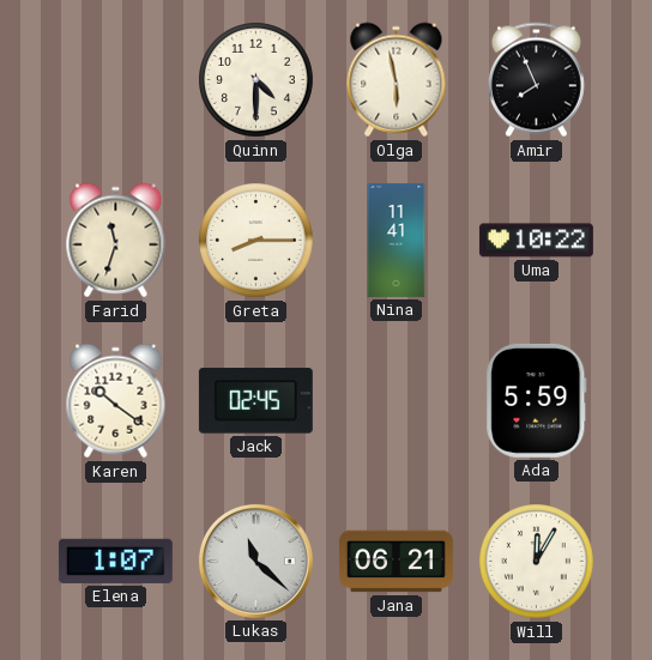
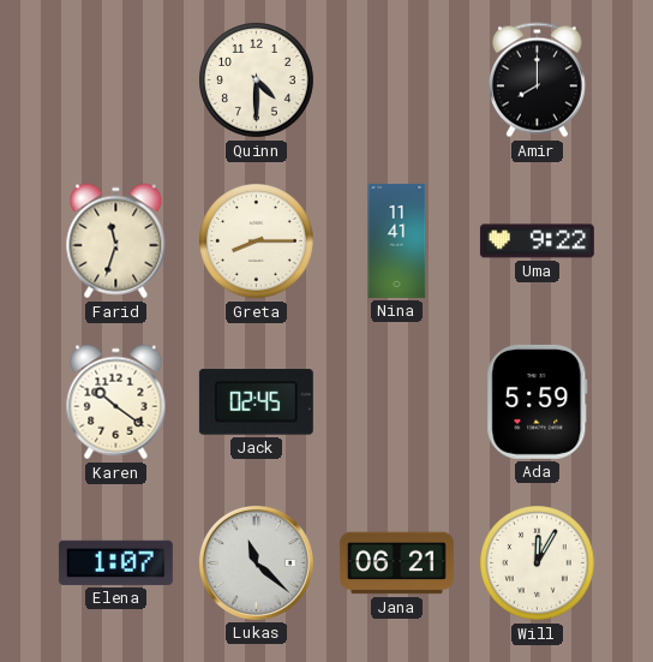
Olga: 5:58 -> none (397, 80)
Amir: 7:56 -> 8:00 (537, 80)
Uma: 10:22 -> 9:22 (537, 241)
